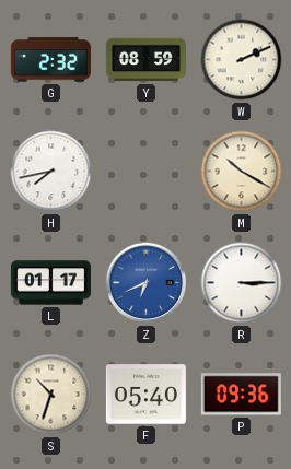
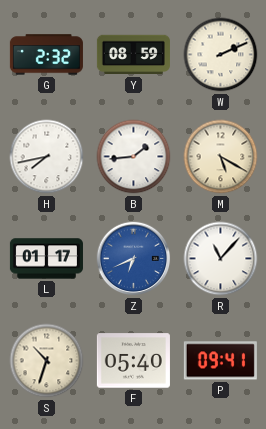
B: none -> 1:44 (134, 157)
M: 10:20 -> 5:20 (221, 157)
R: 3:15 -> 11:07 (221, 259)
P: 09:36 -> 09:41 (220, 361)
